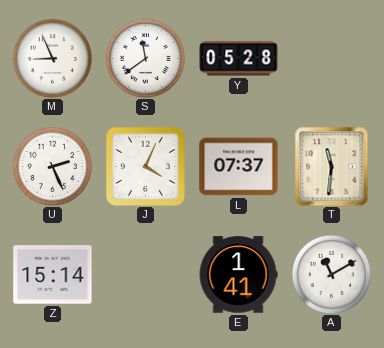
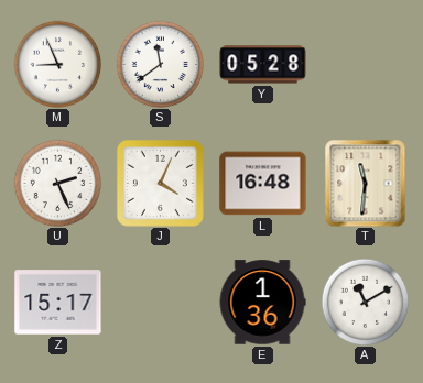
L: 07:37 -> 16:48 (263, 184)
Z: 15:14 -> 15:17 (58, 303)
E: 1:41 -> 1:36 (262, 303)
